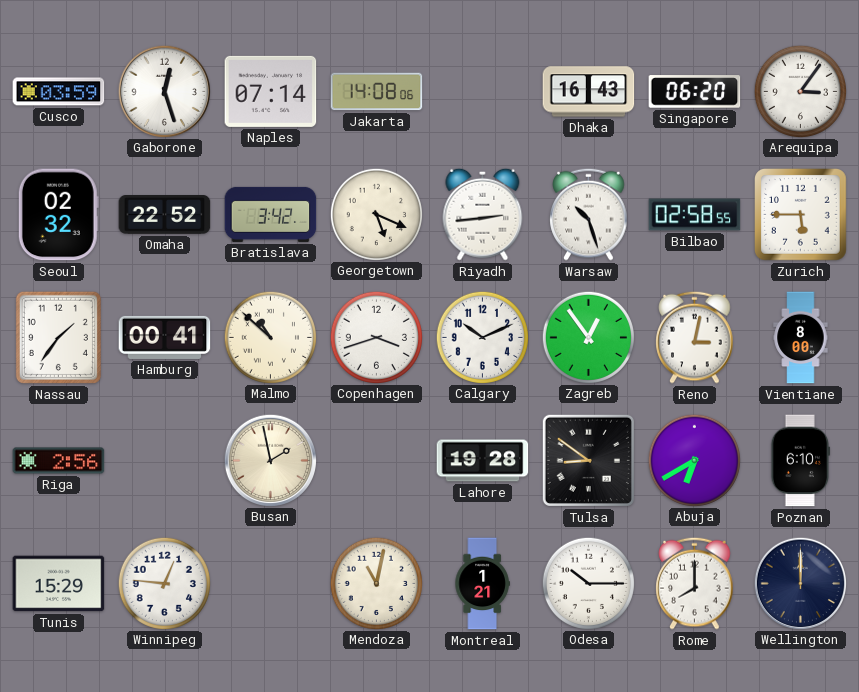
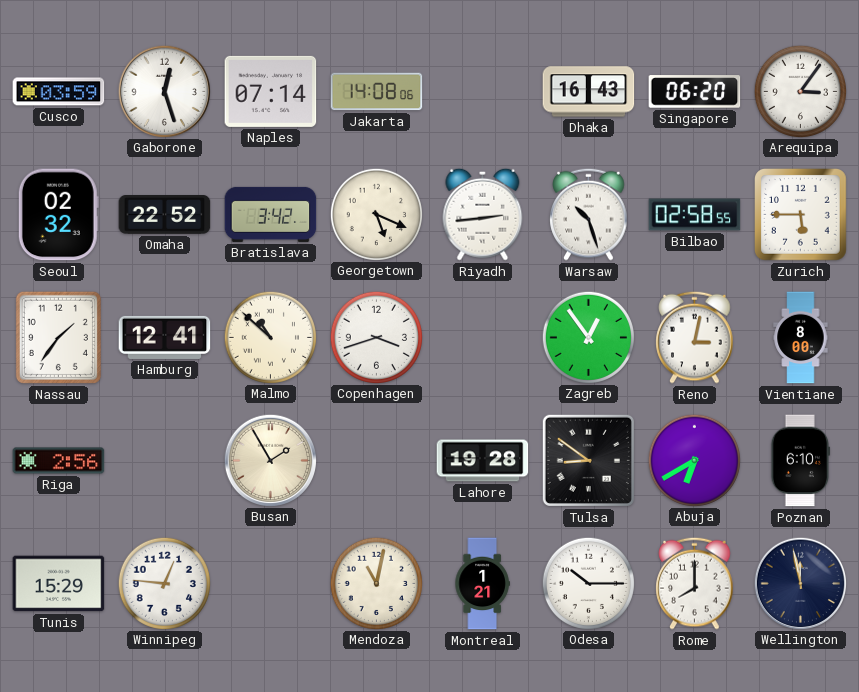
Hamburg: 00:41 -> 12:41 (165, 337)
Calgary: 10:11 -> none (482, 337)
Busan: 1:58 -> 1:55 (270, 460)
Wellington: 12:00 -> 11:58 (800, 583)
